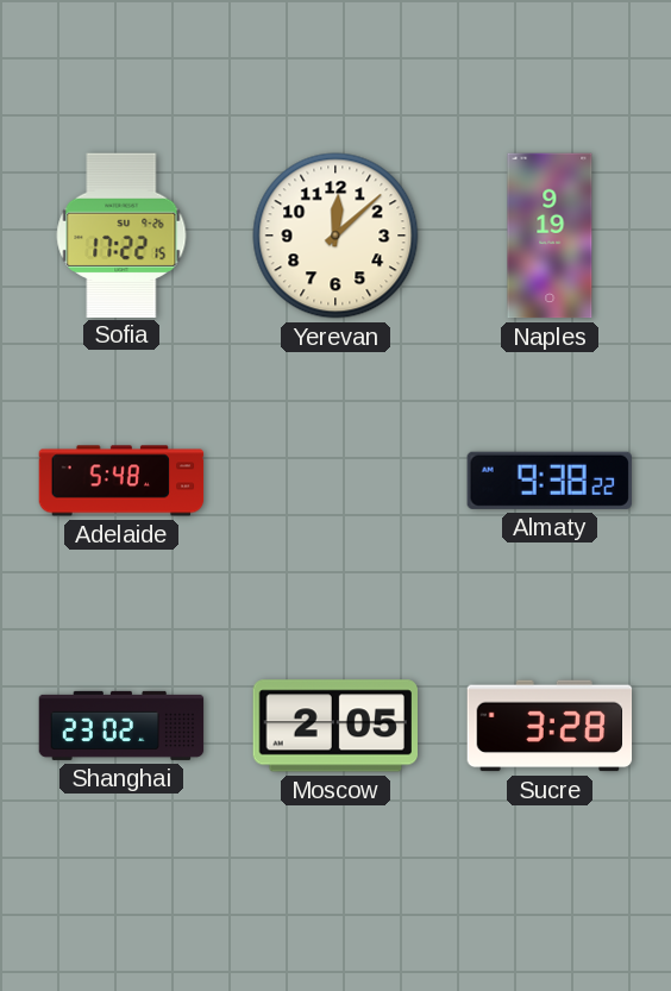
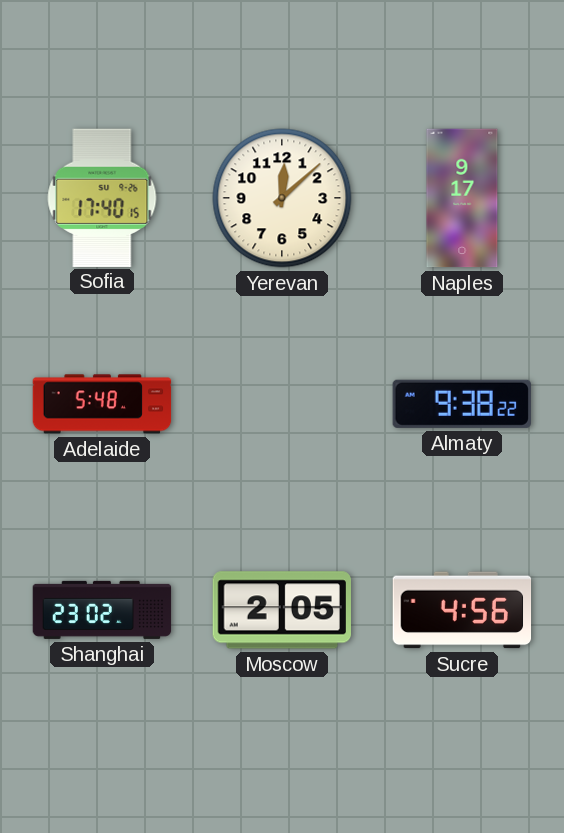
Sofia: 17:22 -> 17:40 (102, 197)
Naples: 9:19 -> 9:17 (462, 198)
Sucre: 3:28 -> 4:56 (462, 610)
